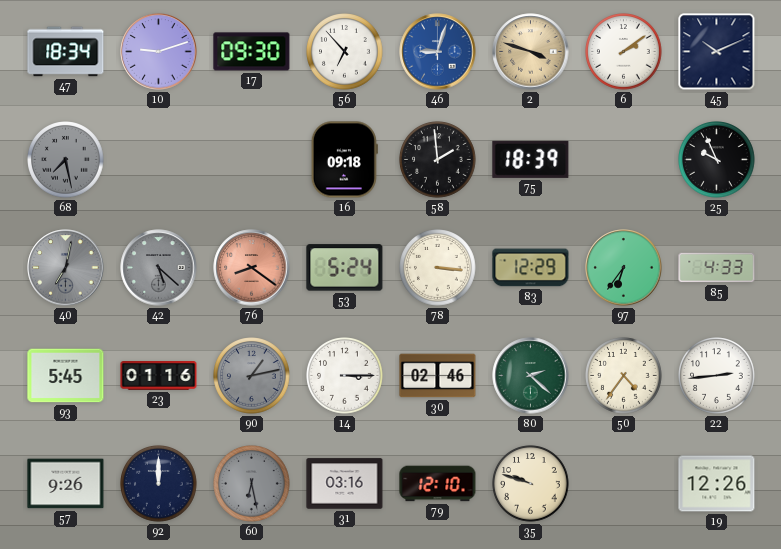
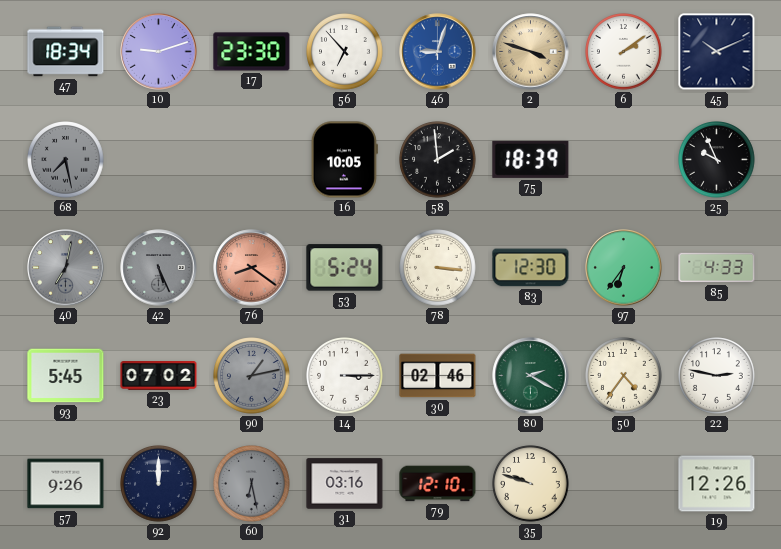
17: 09:30 -> 23:30 (252, 52)
16: 09:18 -> 10:05 (344, 160)
42: 5:22 -> 5:26 (159, 268)
83: 12:29 -> 12:30 (531, 268)
23: 01:16 -> 07:02 (159, 376)
80: 2:22 -> 2:20 (531, 376)
22: 2:44 -> 2:47 (717, 376)
